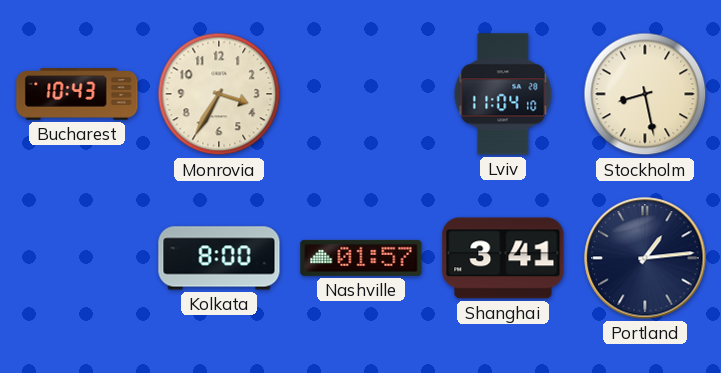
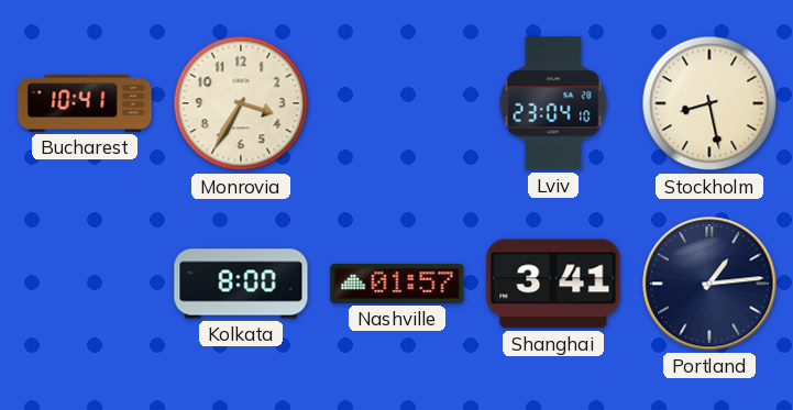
Bucharest: 10:43 -> 10:41 (85, 103)
Lviv: 11:04 -> 23:04 (553, 103)
